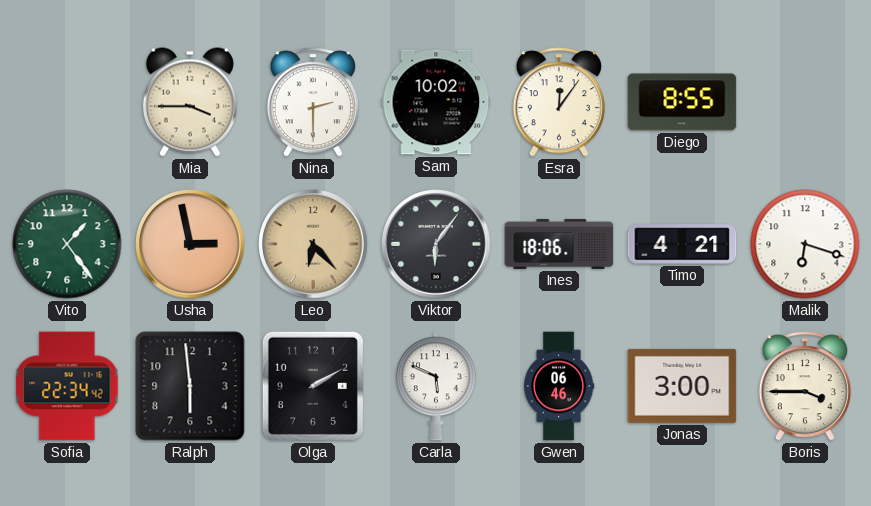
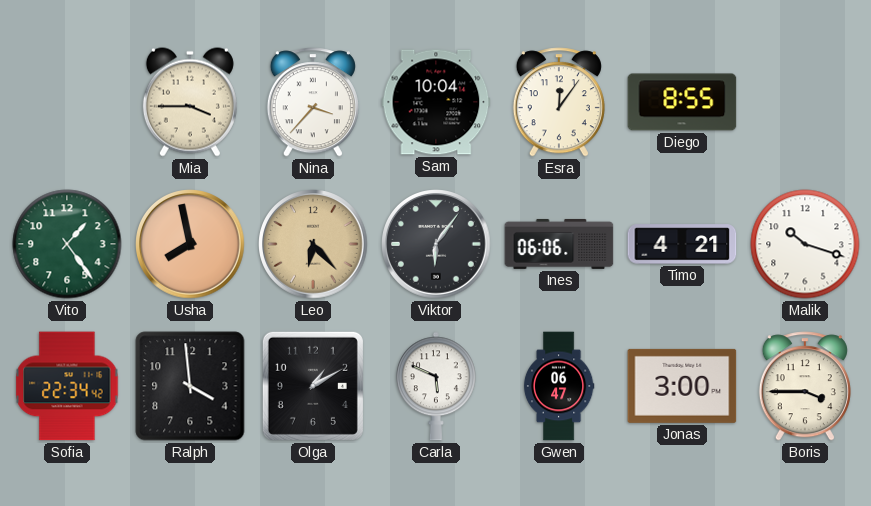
Nina: 2:30 -> 3:37 (313, 102)
Sam: 10:02 -> 10:04 (436, 102)
Usha: 2:58 -> 7:58 (190, 244)
Ines: 18:06 -> 06:06 (559, 244)
Malik: 6:18 -> 10:18 (805, 244)
Ralph: 5:59 -> 3:59 (190, 386)
Olga: 2:10 -> 1:10 (313, 386)
Gwen: 06:46 -> 06:47 (559, 386)
